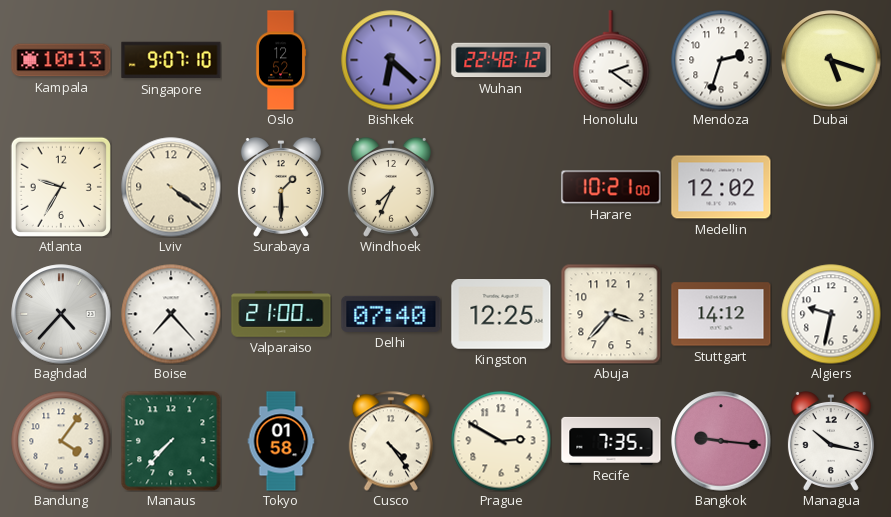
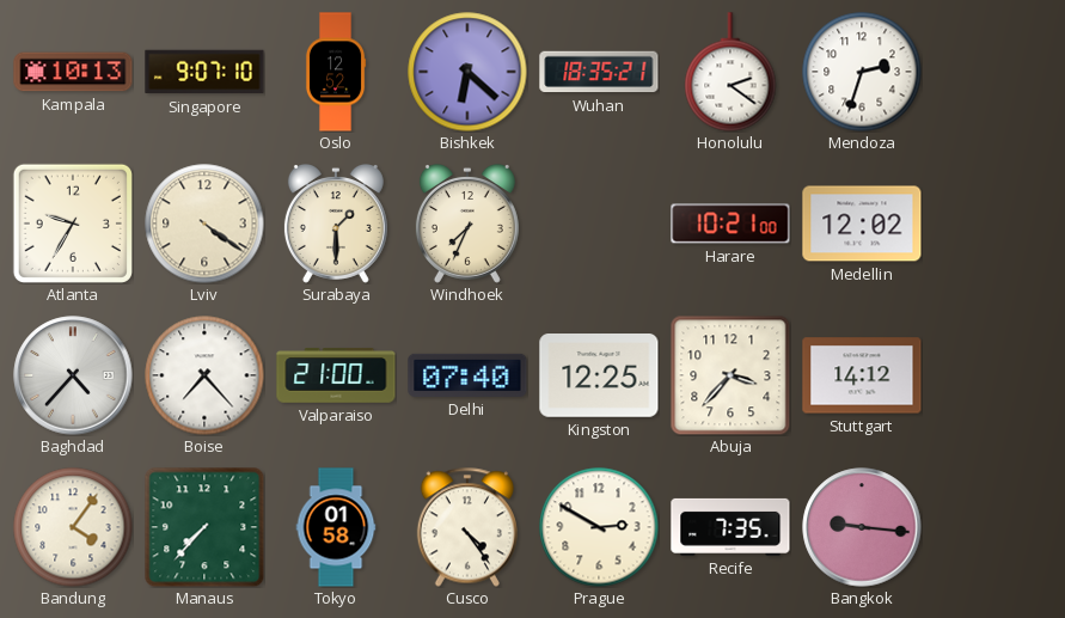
Wuhan: 22:48 -> 18:35 (599, 72)
Dubai: 5:18 -> none (831, 60)
Algiers: 9:32 -> none (831, 314)
Managua: 10:17 -> none (831, 442)
